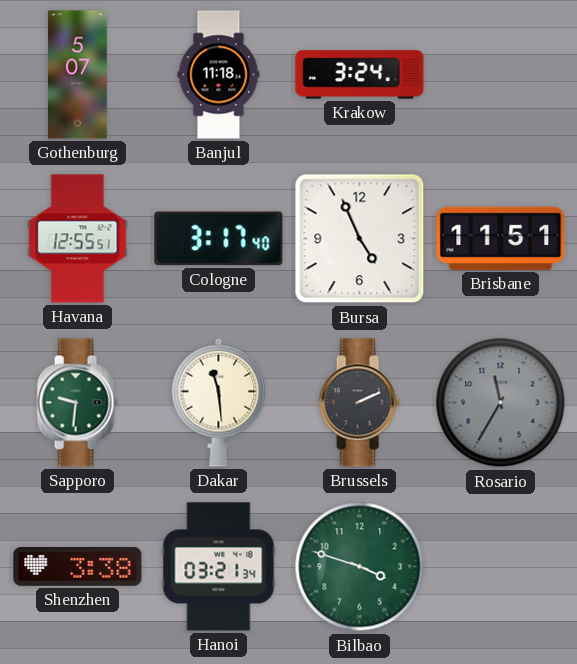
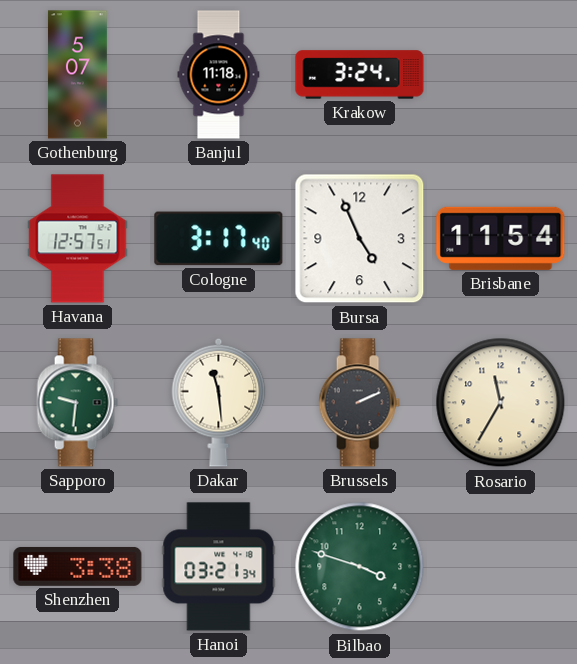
Havana: 12:55 -> 12:57 (78, 239)
Brisbane: 11:51 -> 11:54 (501, 238)
Rosario dial: grey -> cream (501, 403)
